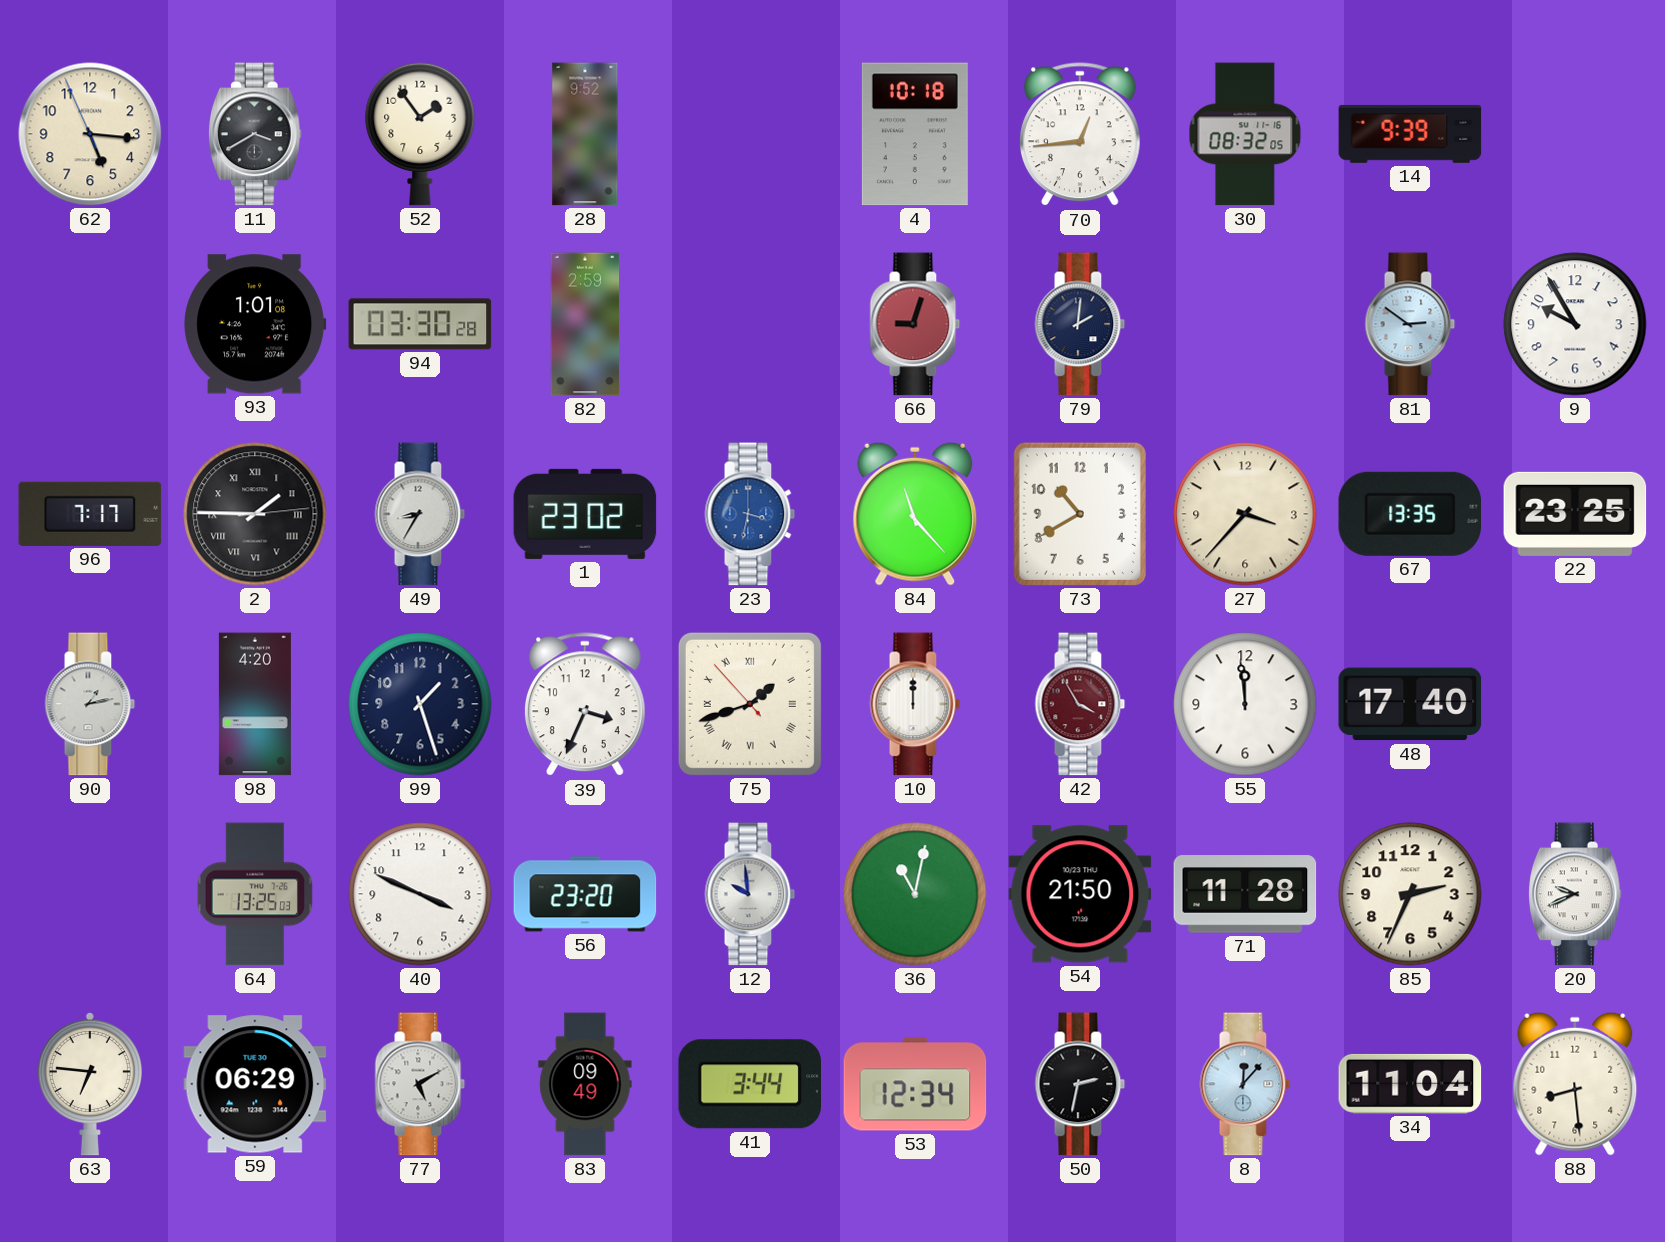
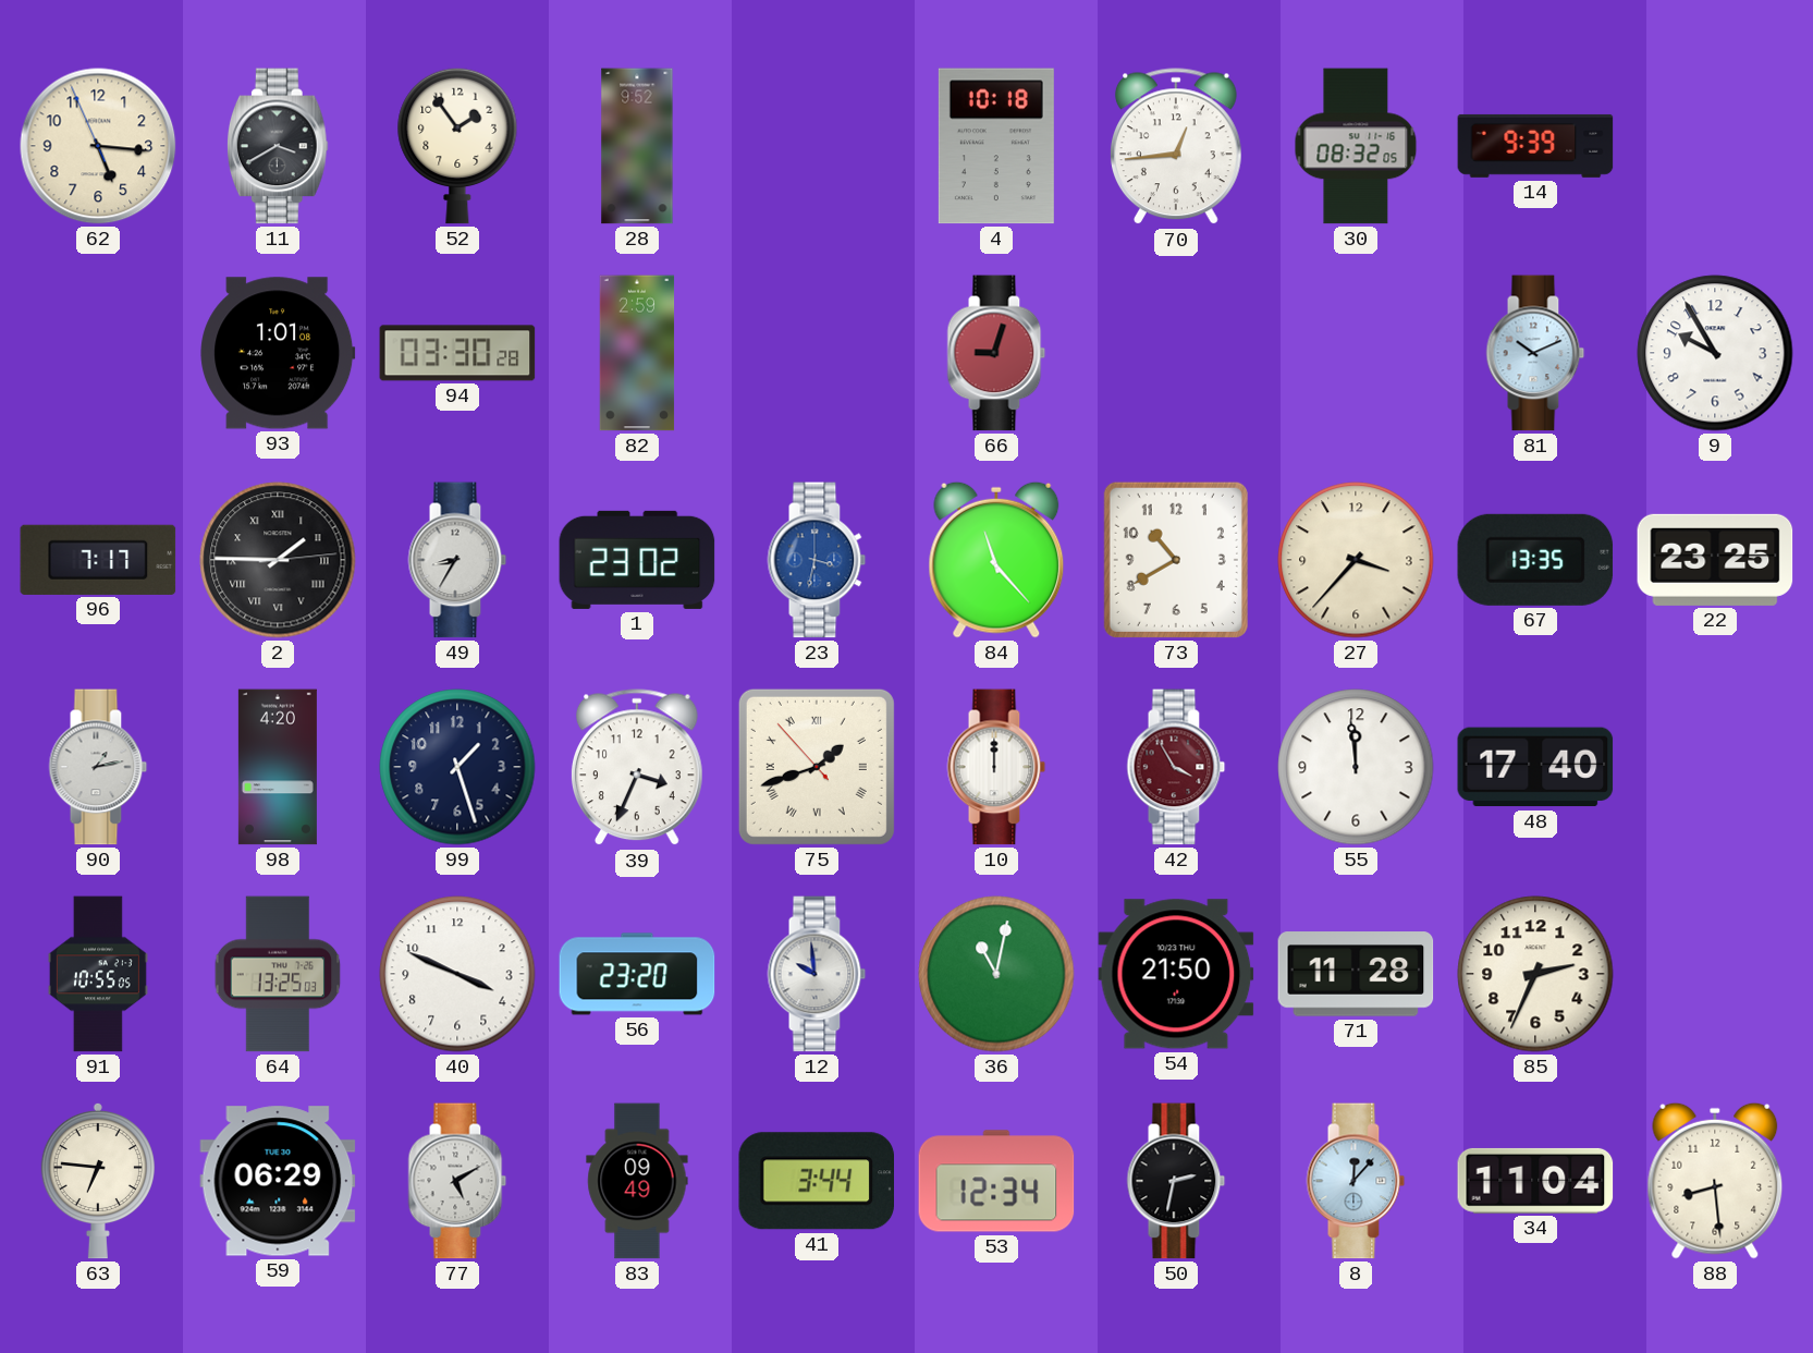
79: 2:01 -> none (1080, 324)
81: 2:51 -> 10:11 (1535, 353)
91: none -> 10:55 (98, 974)
20: 9:41 -> none (1575, 894)
